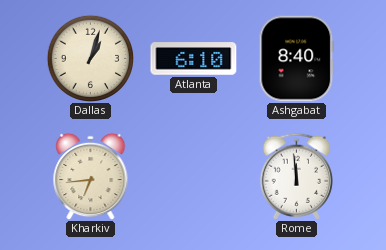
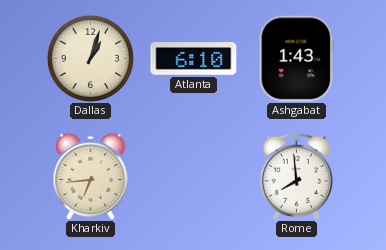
Ashgabat: 8:40 -> 1:43 (297, 59)
Rome: 11:59 -> 7:59 (296, 176)
